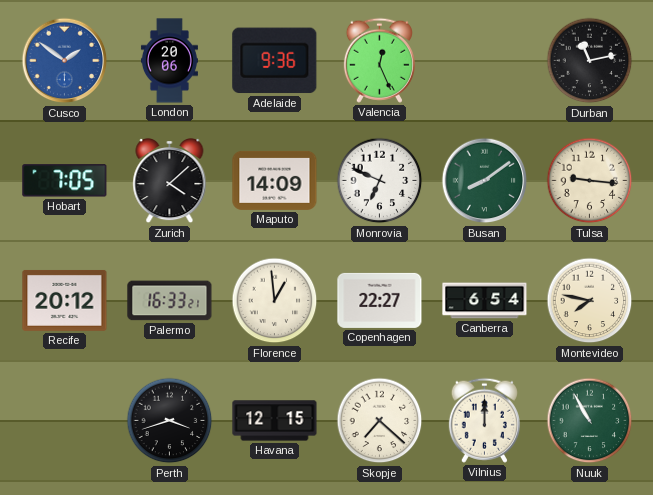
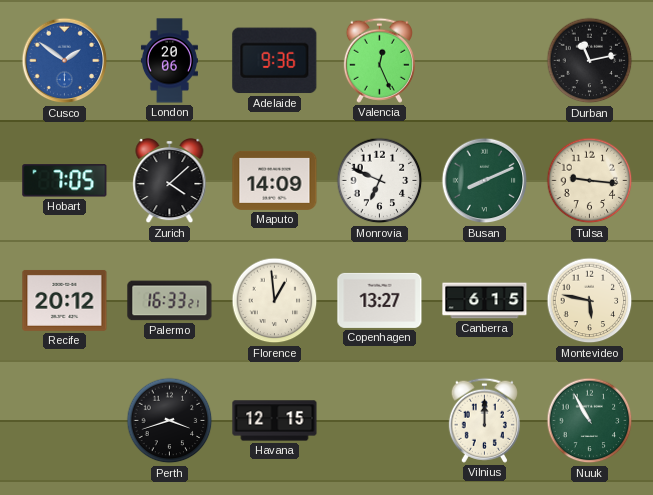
Busan: 8:09 -> 8:11 (485, 181)
Copenhagen: 22:27 -> 13:27 (380, 300)
Canberra: 6:54 -> 6:15 (485, 301)
Montevideo: 7:47 -> 5:47 (590, 301)
Skopje: 7:22 -> none (380, 421)
